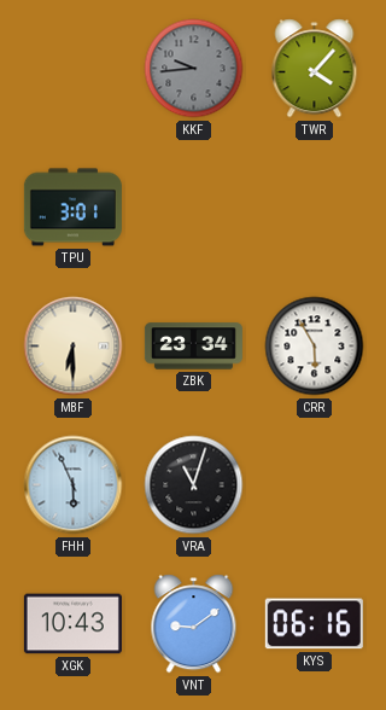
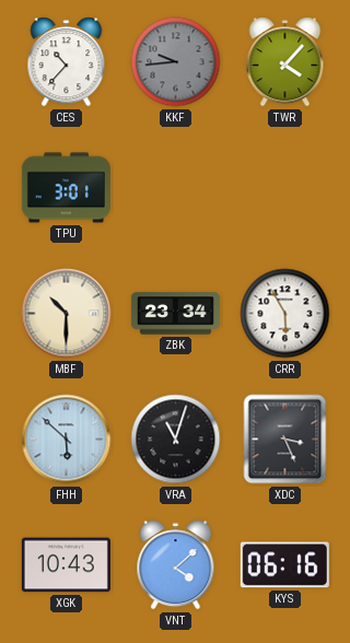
CES: none -> 10:37 (67, 62)
MBF: 6:30 -> 10:30 (67, 314)
FHH: 5:56 -> 5:52 (67, 440)
XDC: none -> 3:26 (285, 440)
VNT: 9:09 -> 4:08 (176, 565)
